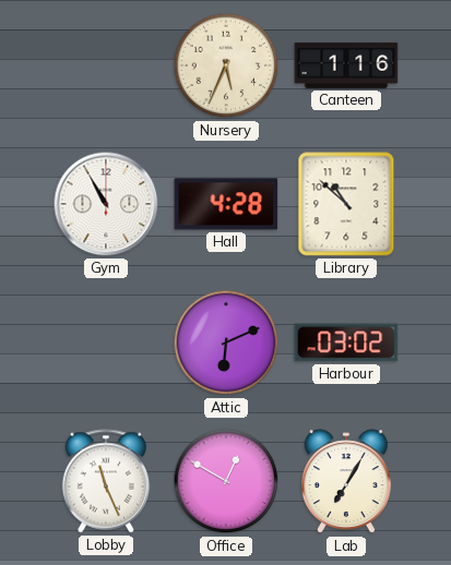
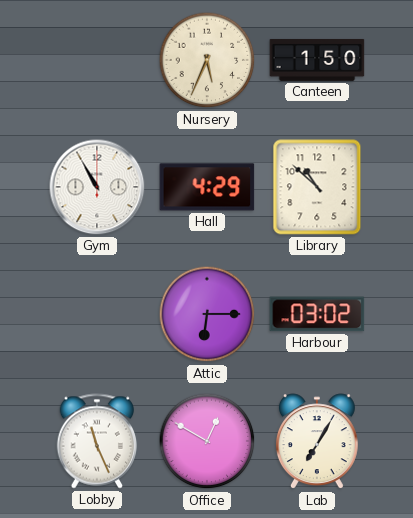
Canteen: 1:16 -> 1:50 (317, 60)
Hall: 4:28 -> 4:29 (207, 187)
Attic: 6:11 -> 6:15 (207, 314)
